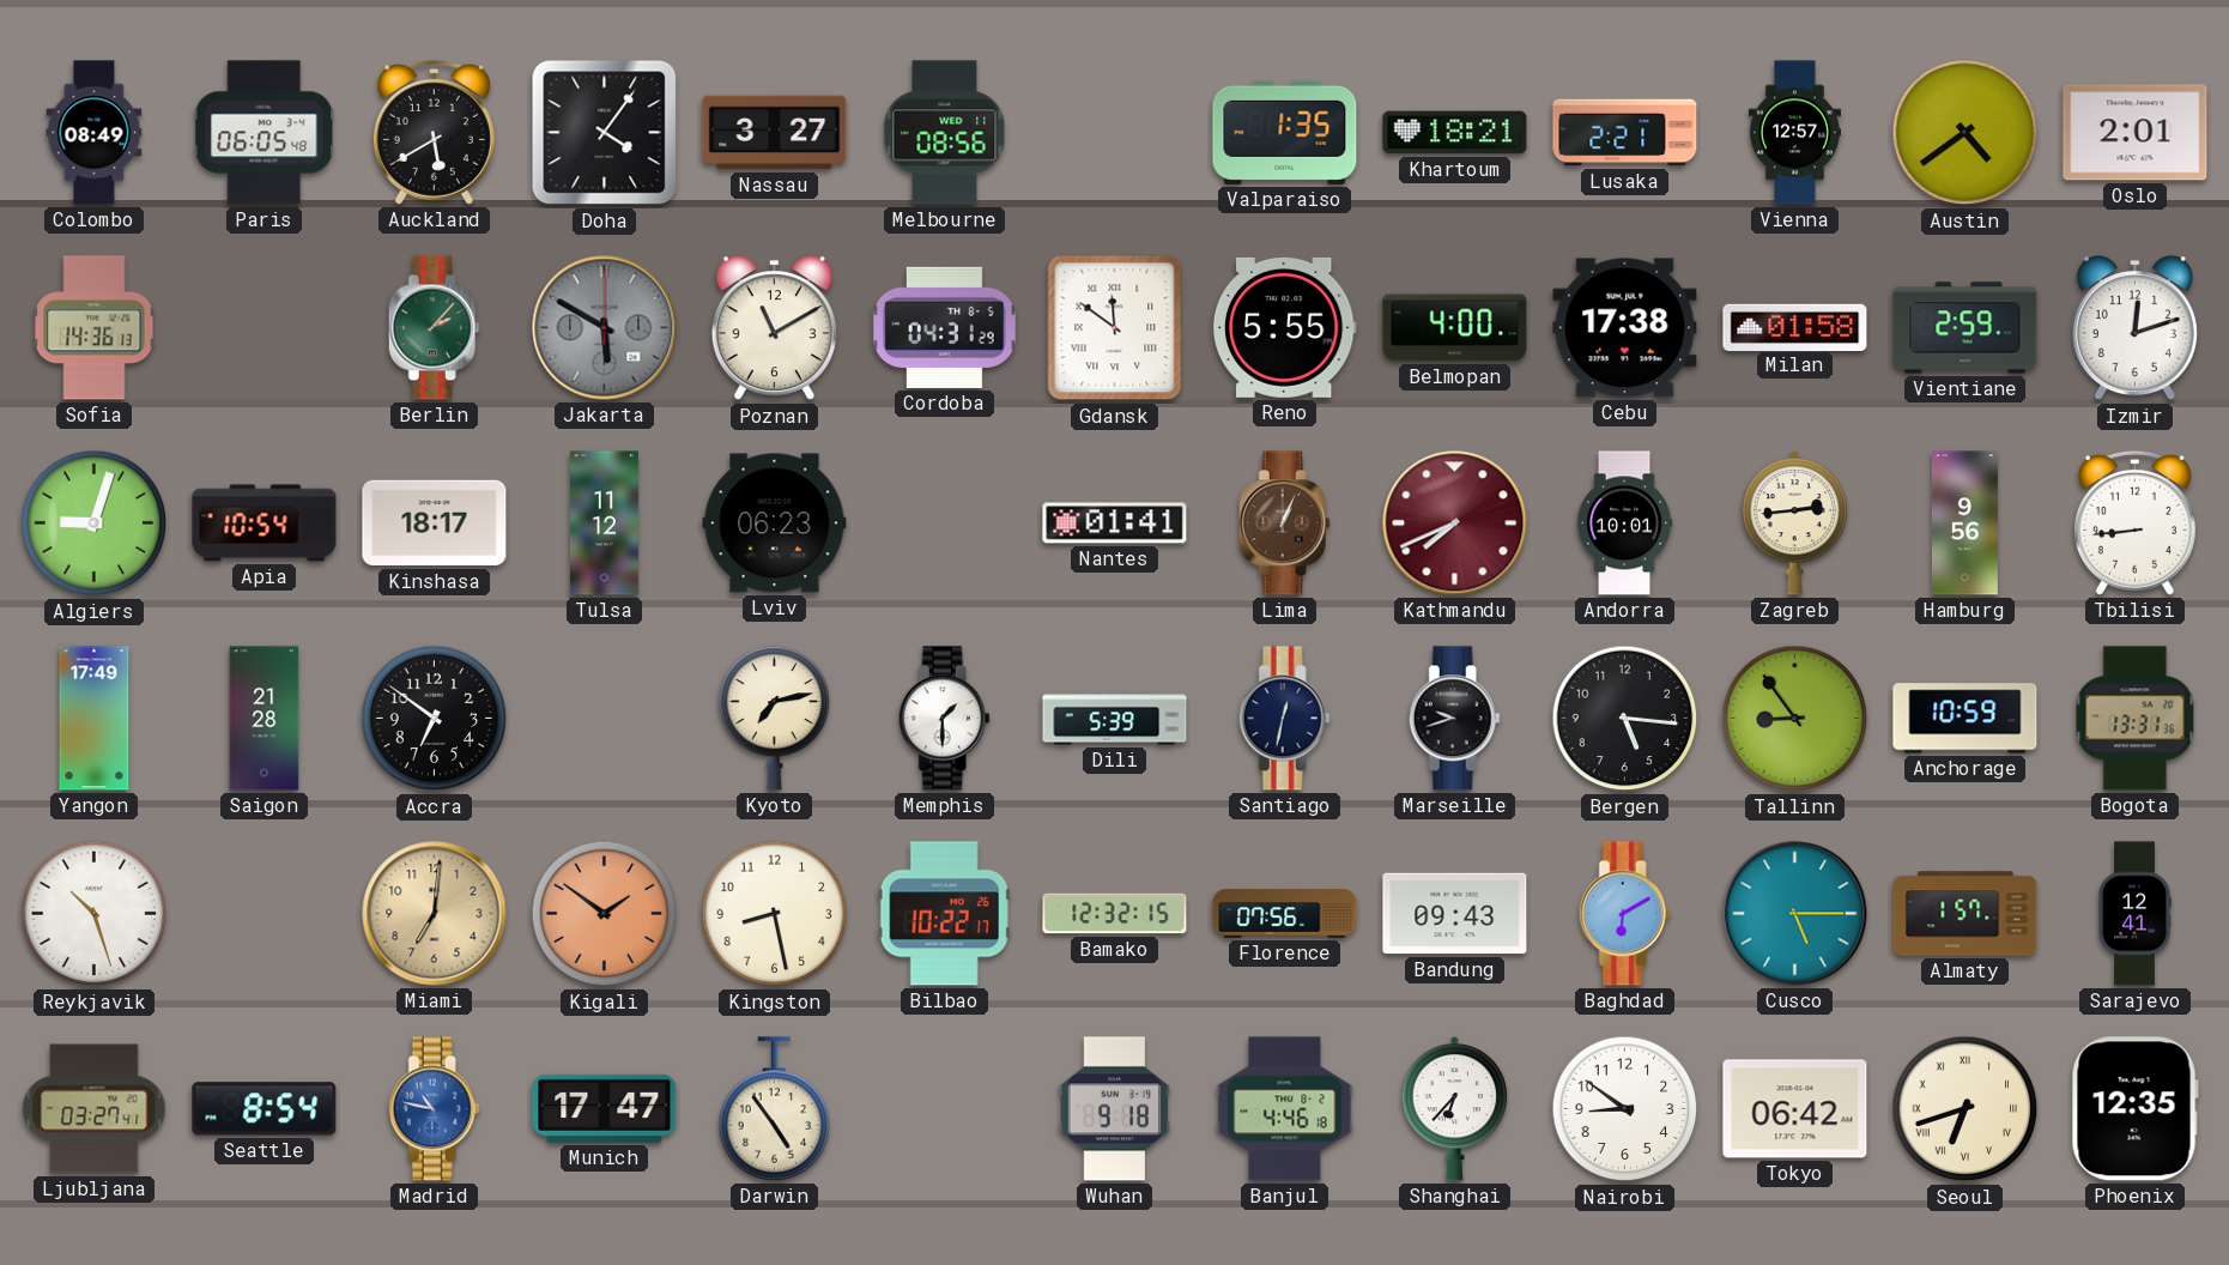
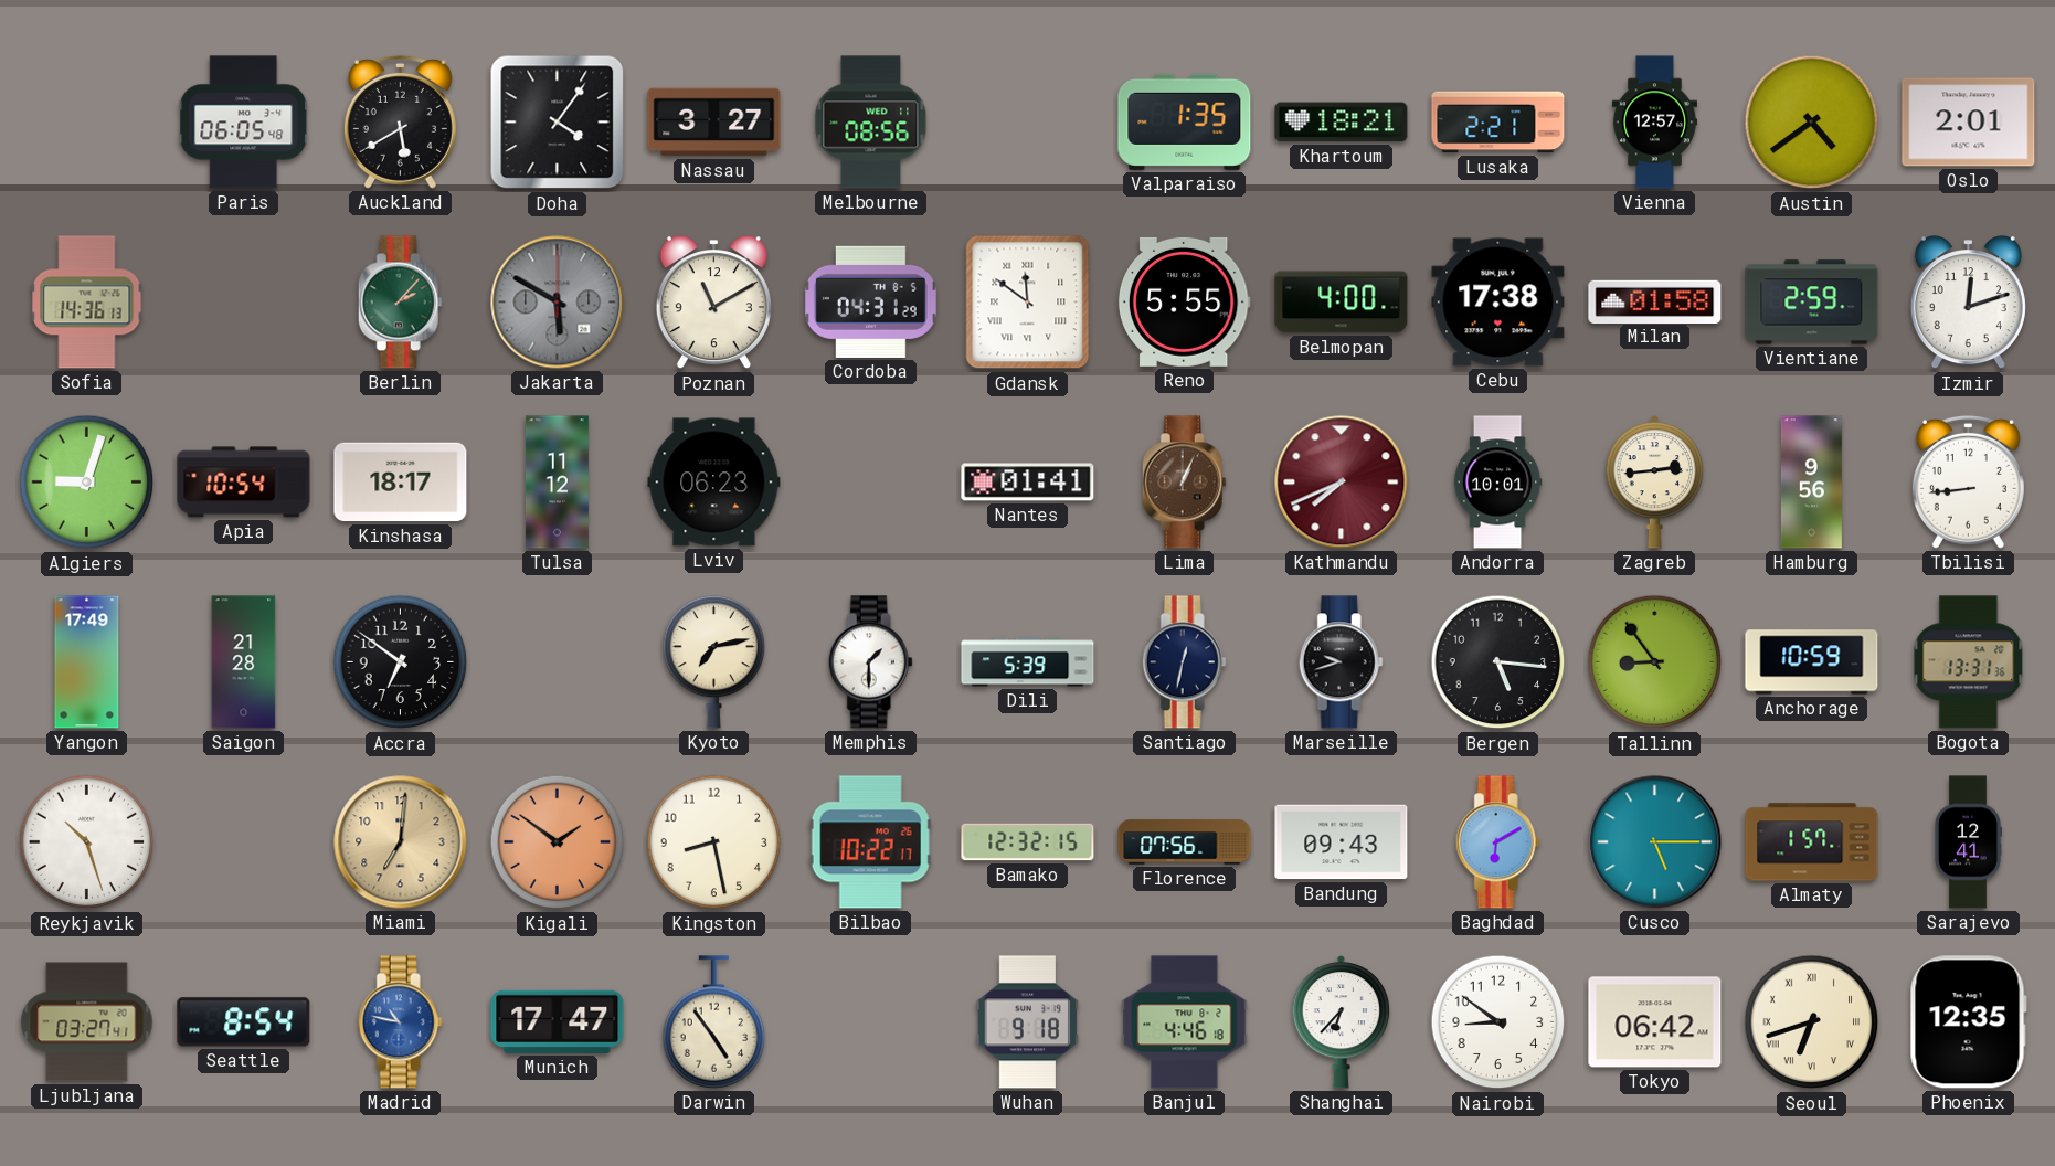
Colombo: 08:49 -> none (95, 133)
